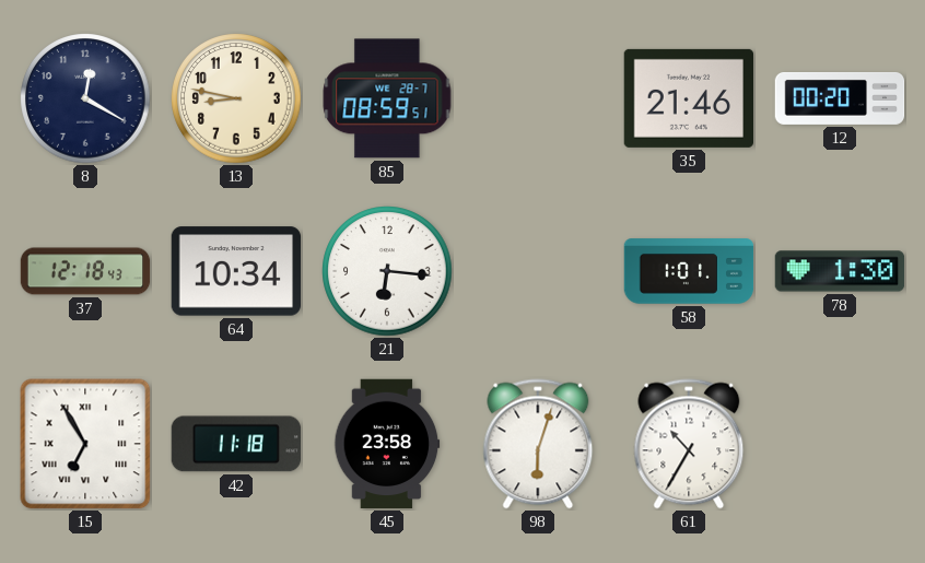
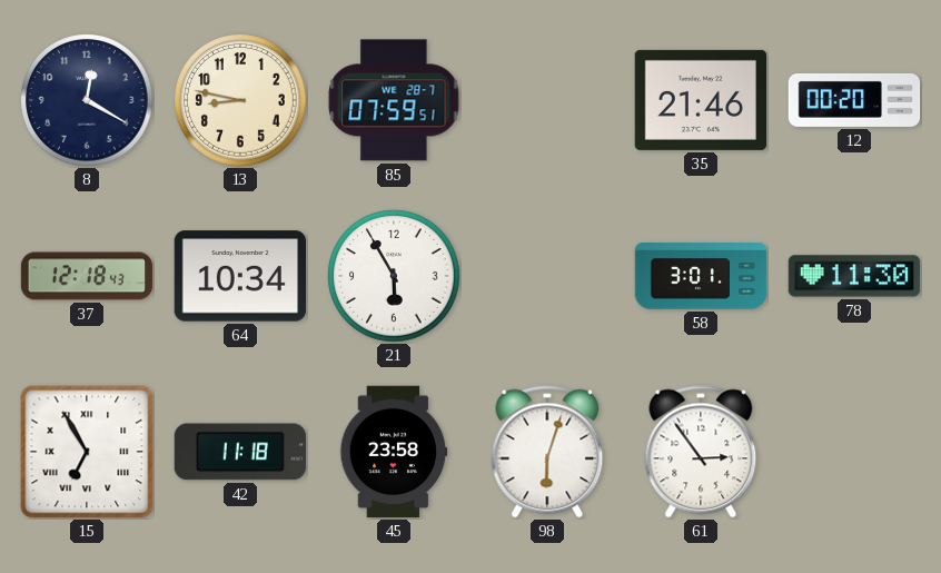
85: 08:59 -> 07:59 (394, 100)
21: 6:16 -> 5:55 (394, 276)
58: 1:01 -> 3:01 (701, 276)
78: 1:30 -> 11:30 (854, 276)
61: 10:35 -> 2:54 (701, 452)
